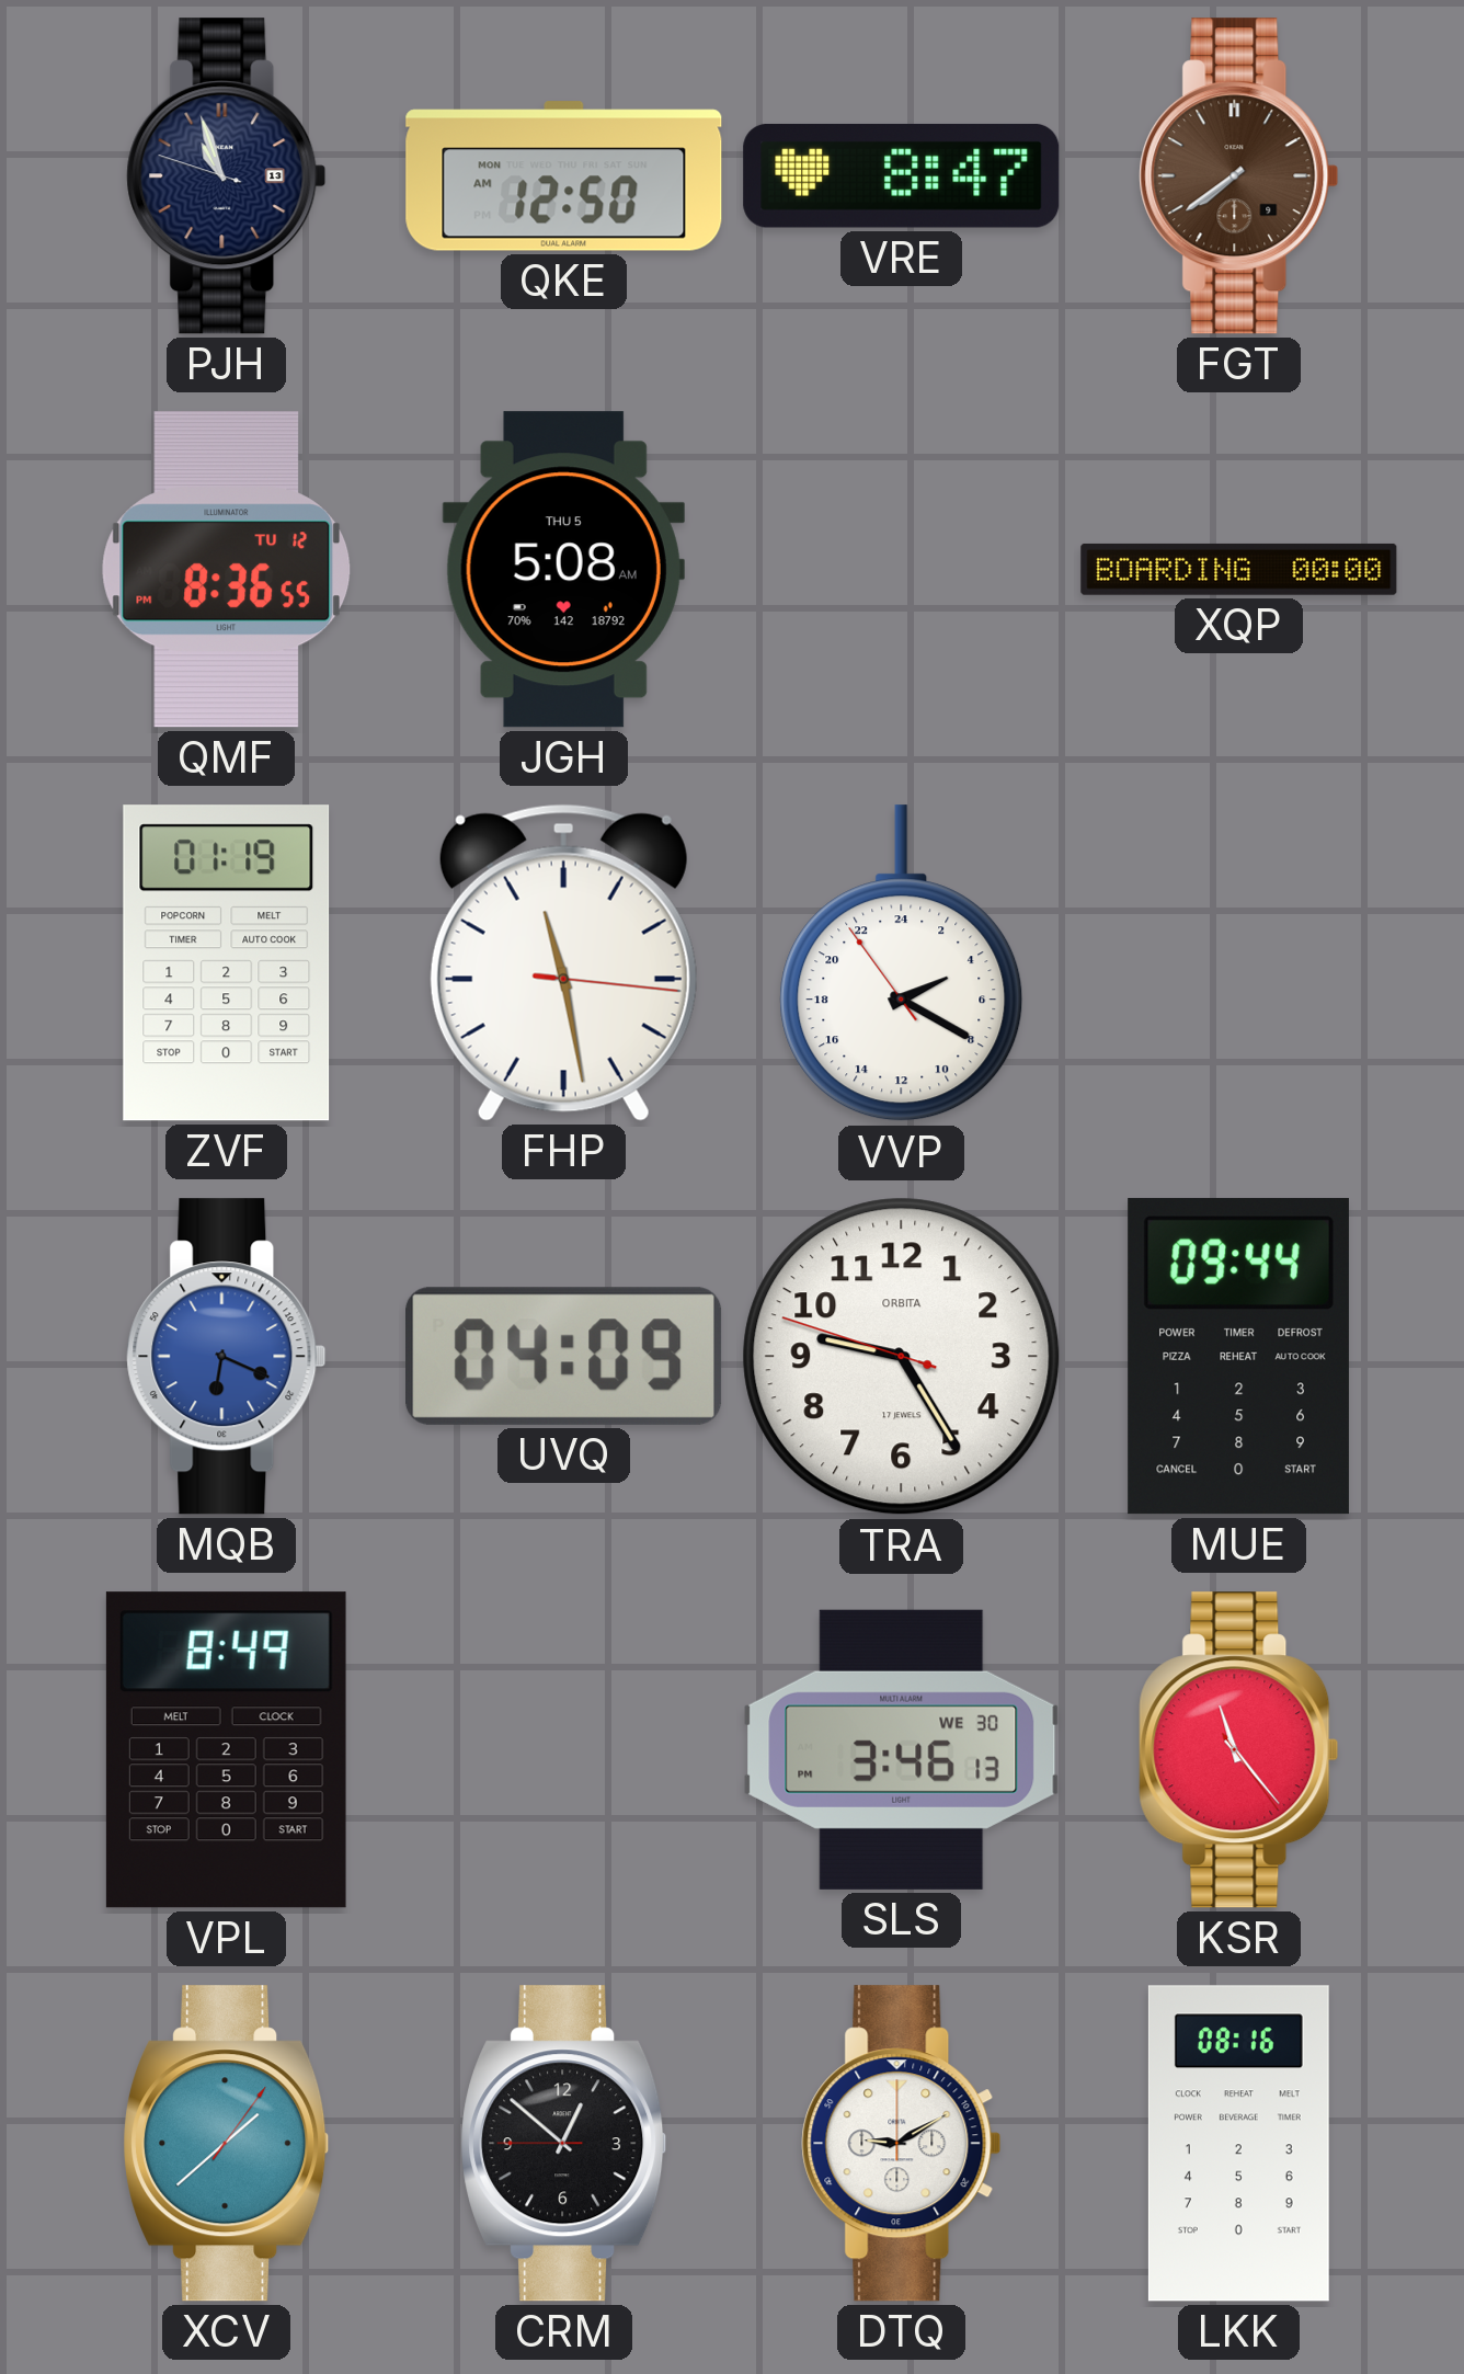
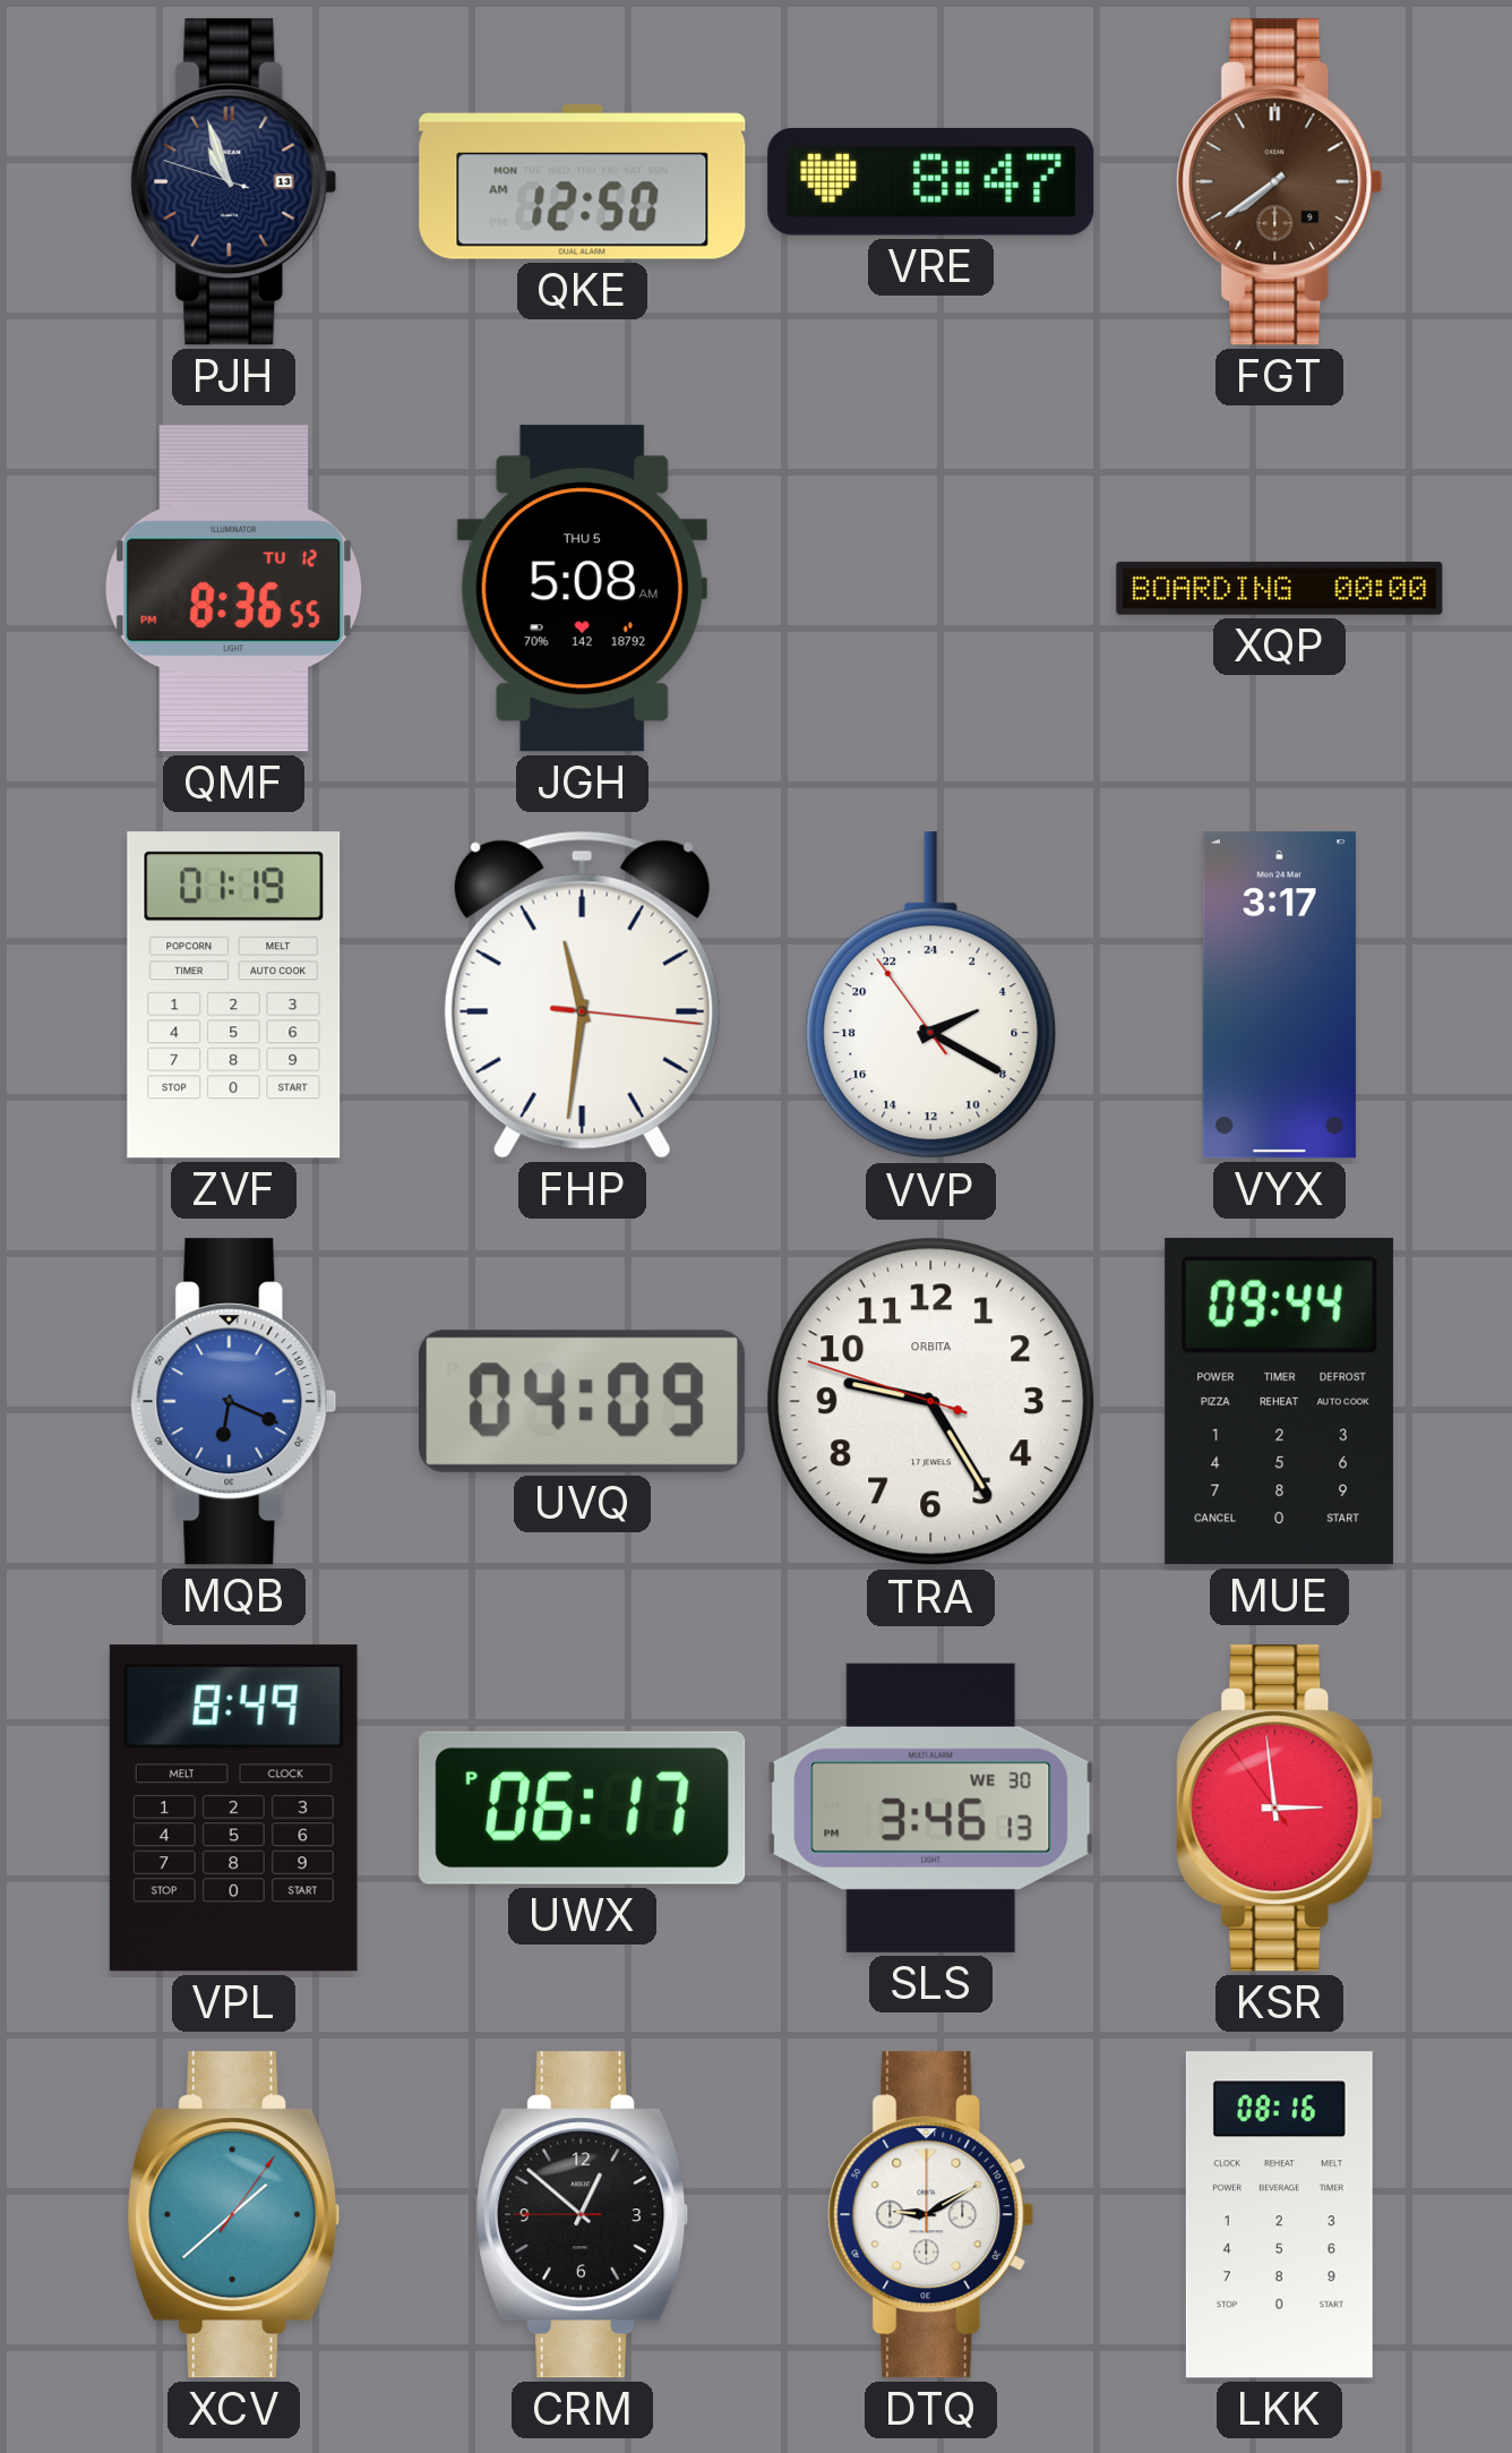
FHP: 11:28 -> 11:31 (582, 994)
VYX: none -> 3:17 (1279, 995)
UWX: none -> 06:17 (583, 1807)
KSR: 11:23 -> 2:58 (1280, 1809)
